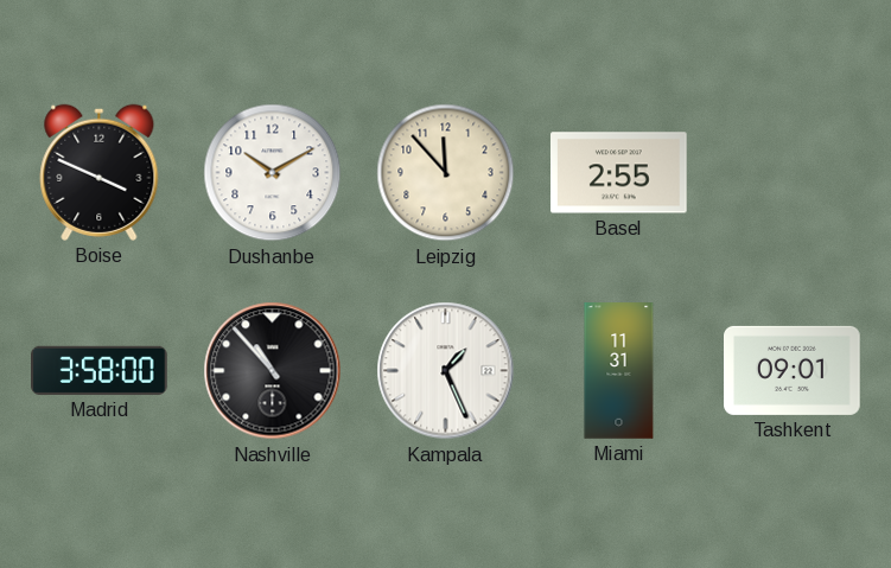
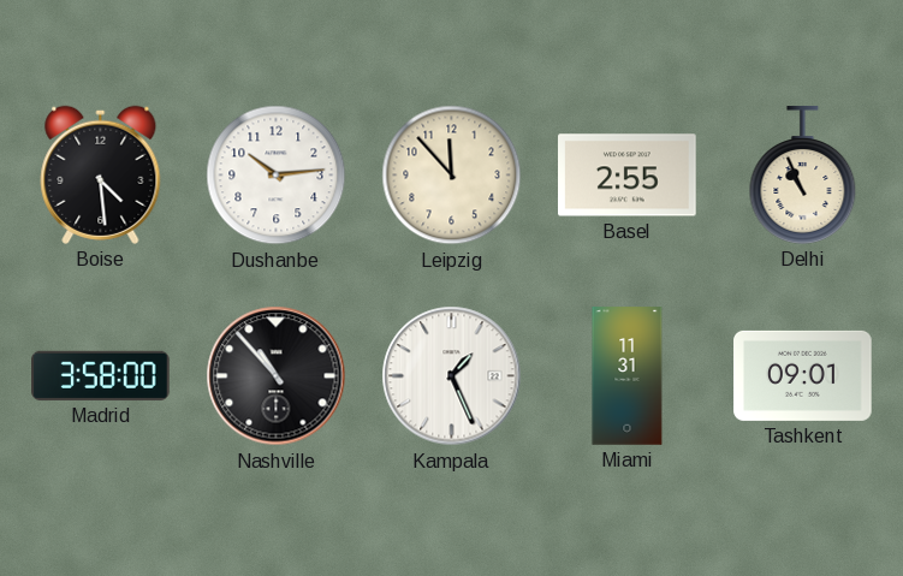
Boise: 3:49 -> 4:29 (101, 174)
Dushanbe: 10:10 -> 10:14 (277, 176)
Delhi: none -> 10:56 (803, 176)
